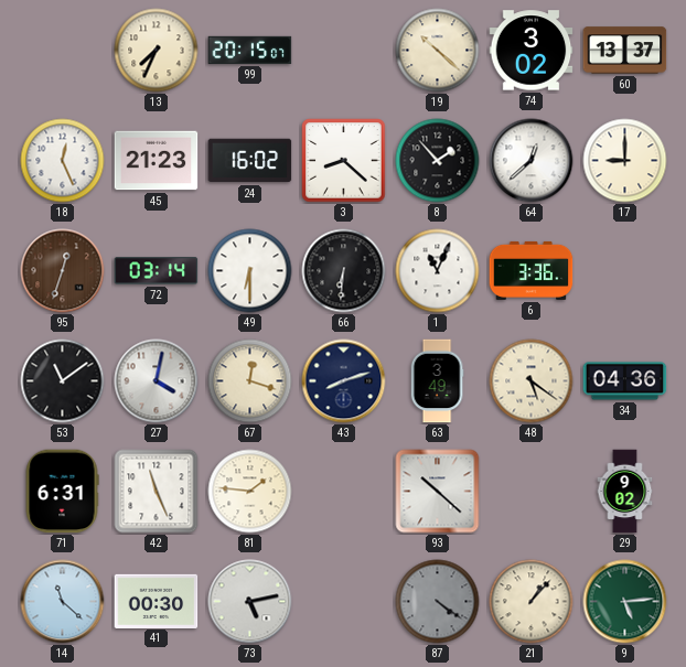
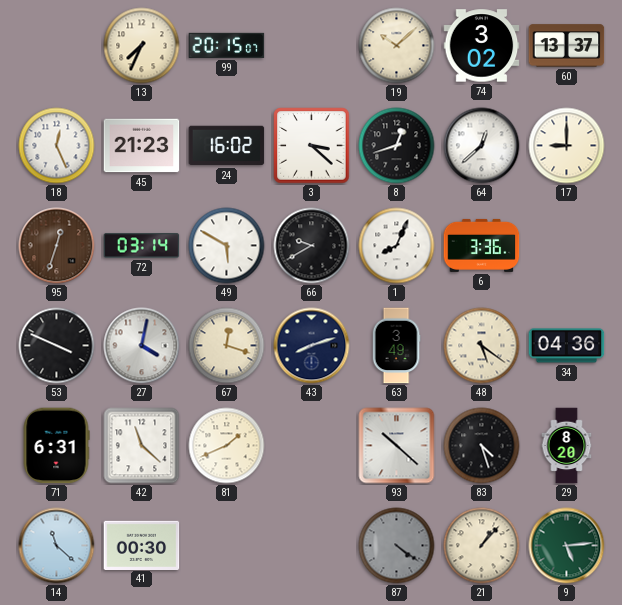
19: 10:22 -> 10:08 (397, 46)
3: 8:22 -> 3:22 (312, 146)
8: 1:53 -> 12:42 (397, 146)
49: 6:30 -> 5:50 (227, 246)
66: 6:31 -> 9:40 (312, 246)
1: 11:04 -> 8:04 (397, 246)
53: 11:09 -> 3:49 (57, 346)
42: 11:26 -> 11:22 (142, 446)
81: 1:46 -> 1:41 (227, 446)
83: none -> 4:27 (482, 446)
29: 9:02 -> 8:20 (567, 446)
73: 5:13 -> none (250, 602)
